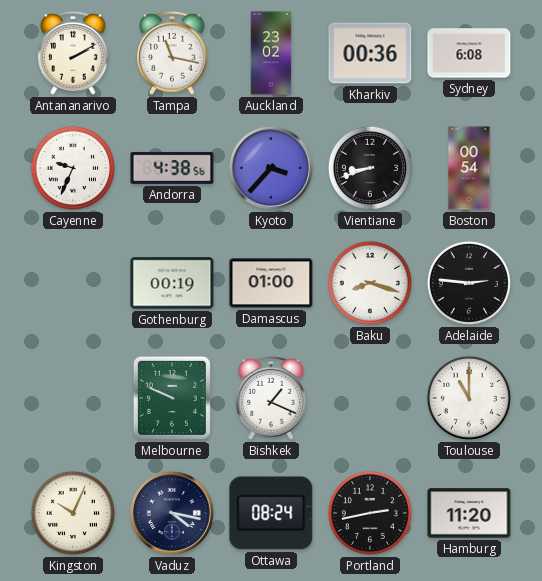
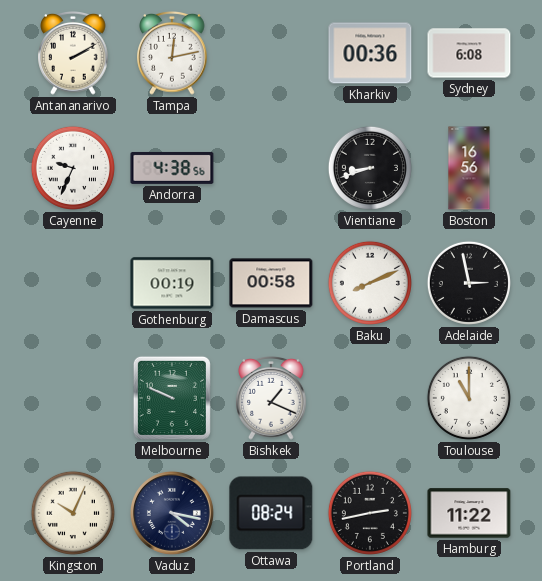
Tampa: 11:17 -> 12:13 (172, 54)
Auckland: 23:02 -> none (271, 53)
Kyoto: 3:37 -> none (271, 168)
Boston: 00:54 -> 16:56 (469, 168)
Damascus: 01:00 -> 00:58 (271, 283)
Baku: 8:18 -> 8:11 (370, 283)
Adelaide: 2:46 -> 2:58 (469, 283)
Hamburg: 11:20 -> 11:22 (469, 513)
